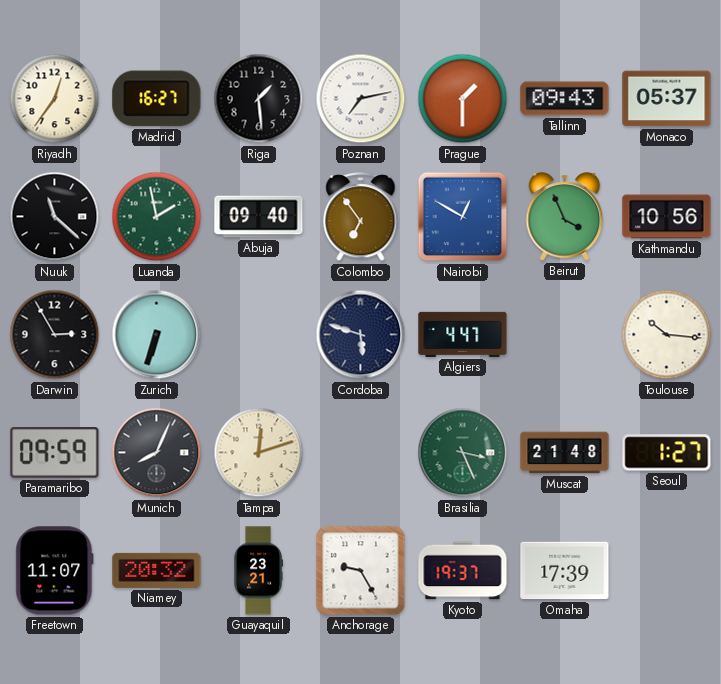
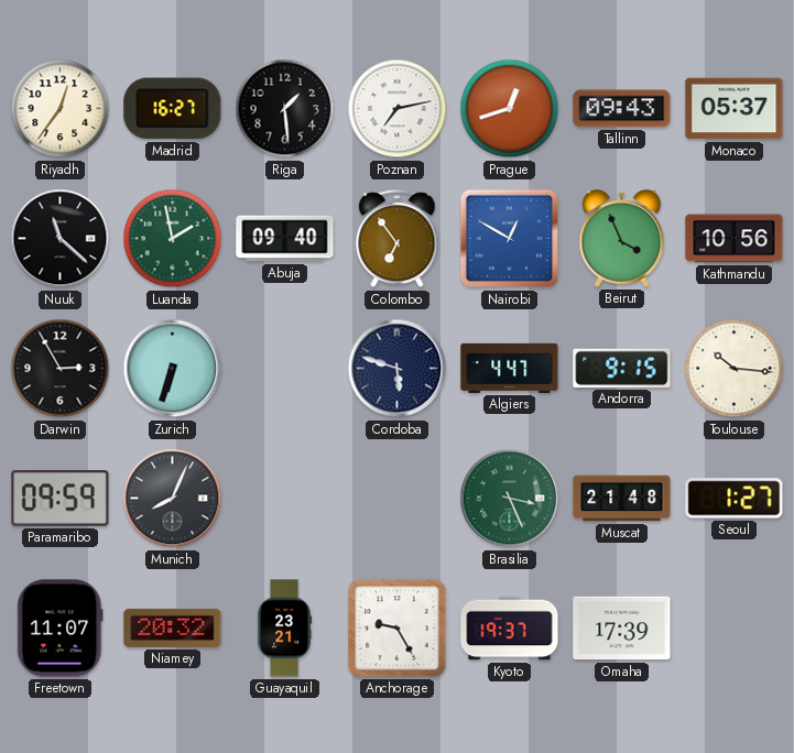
Prague: 1:30 -> 12:42 (510, 109)
Andorra: none -> 9:15 (622, 368)
Tampa: 12:12 -> none (259, 453)
